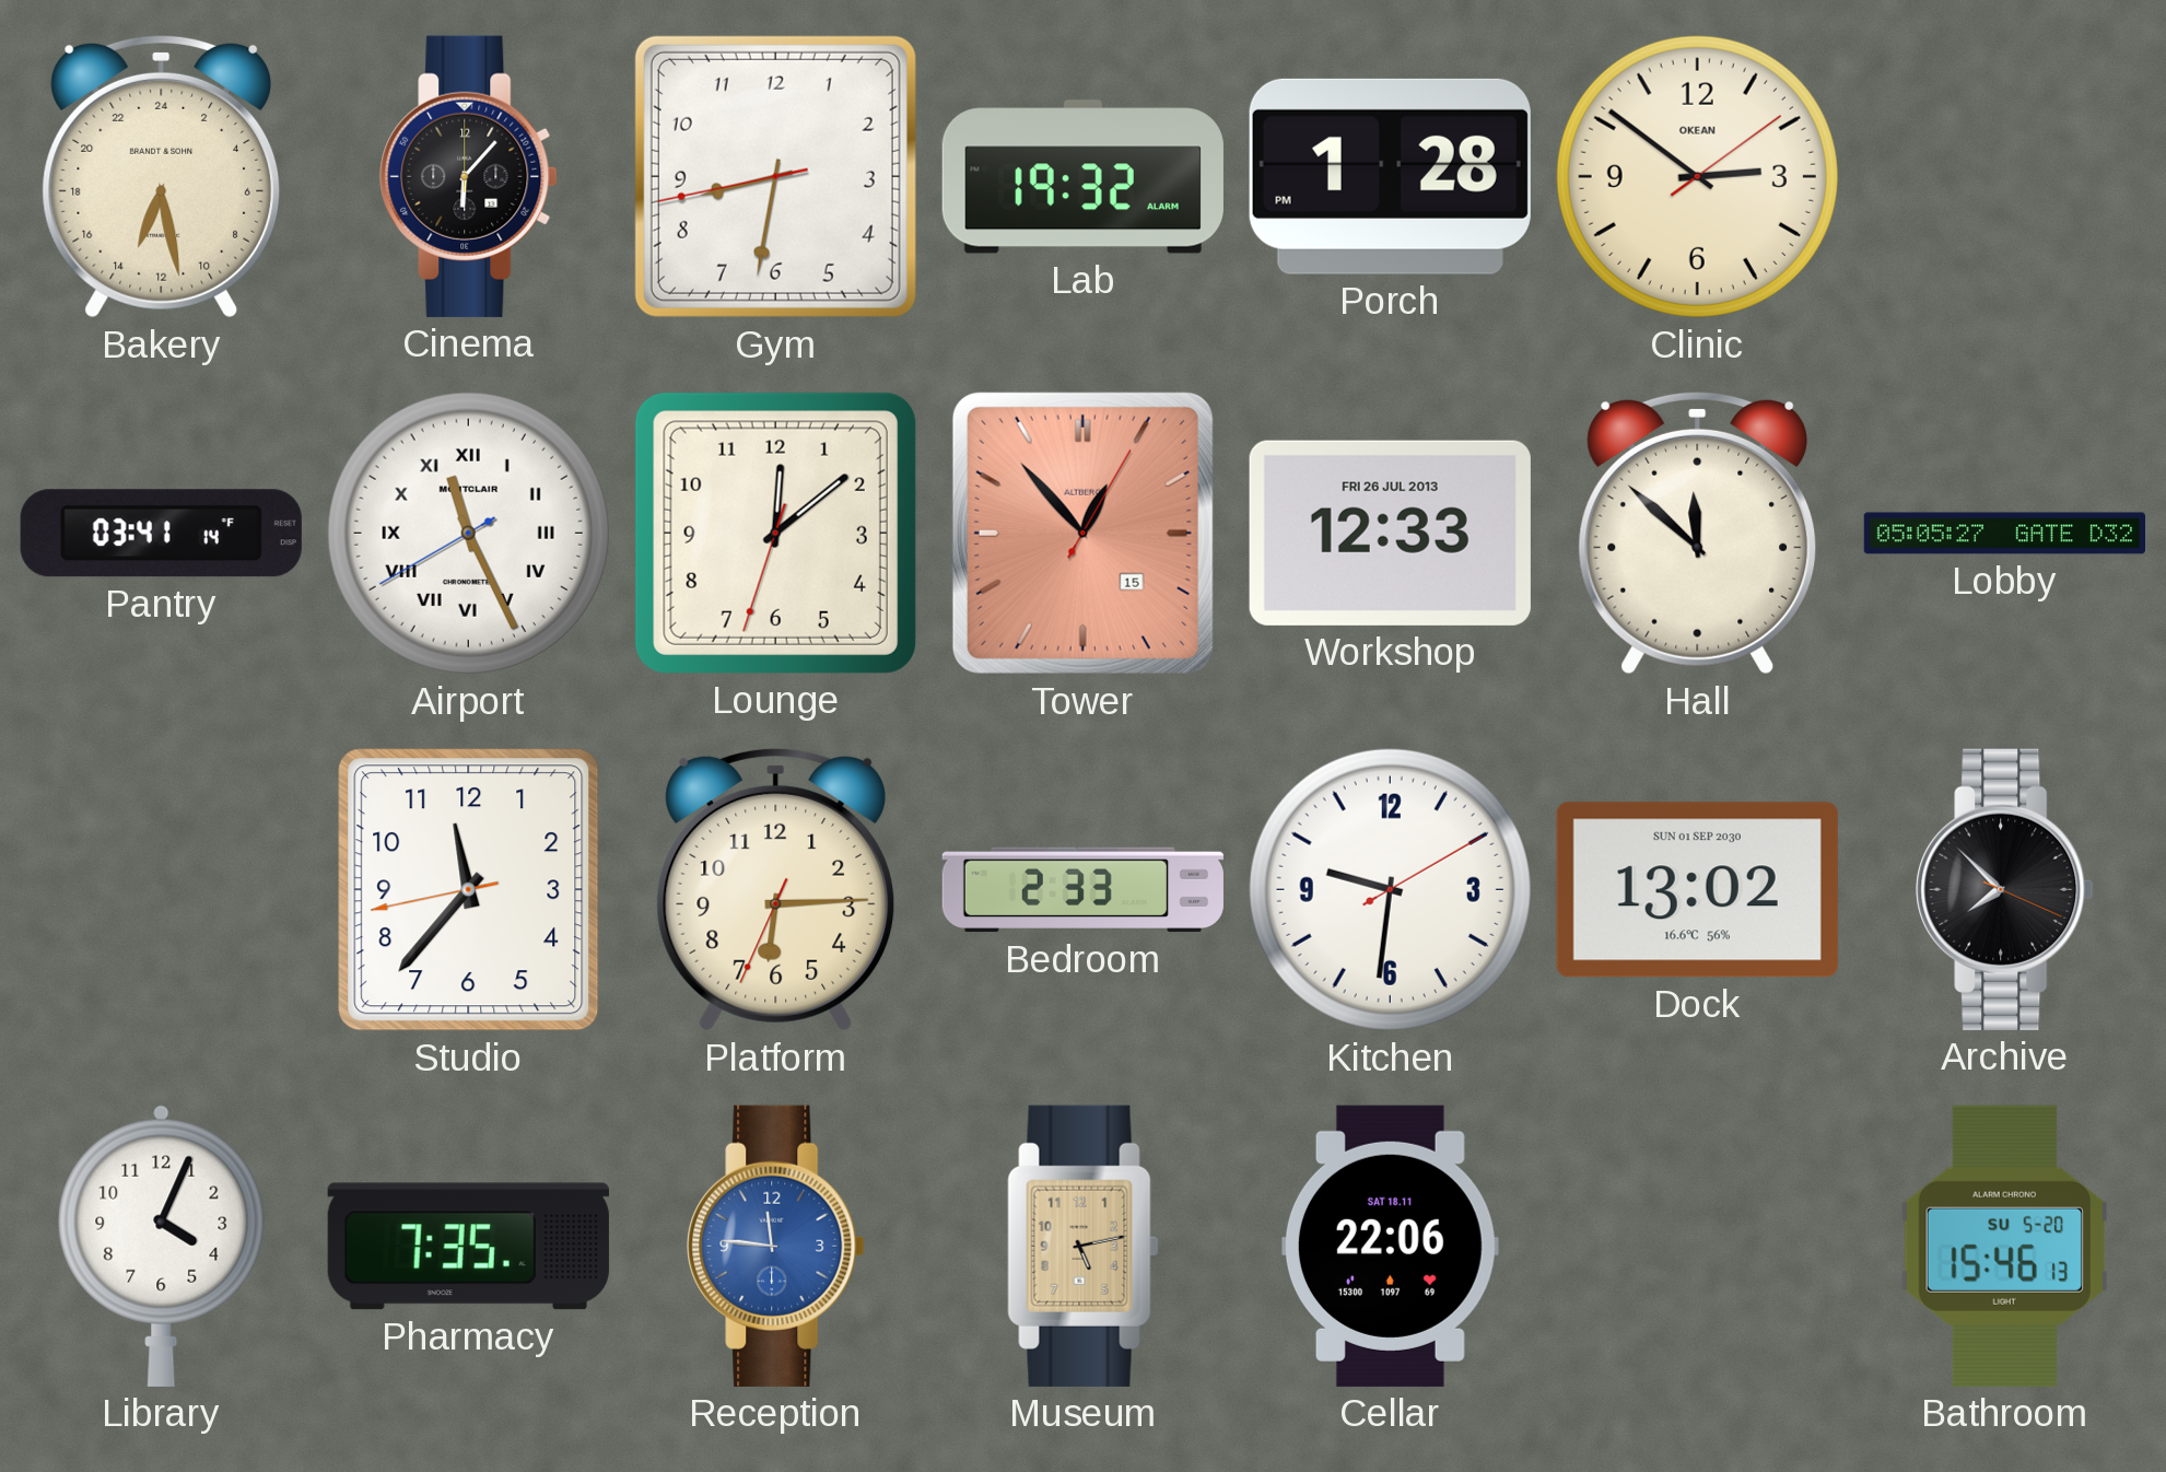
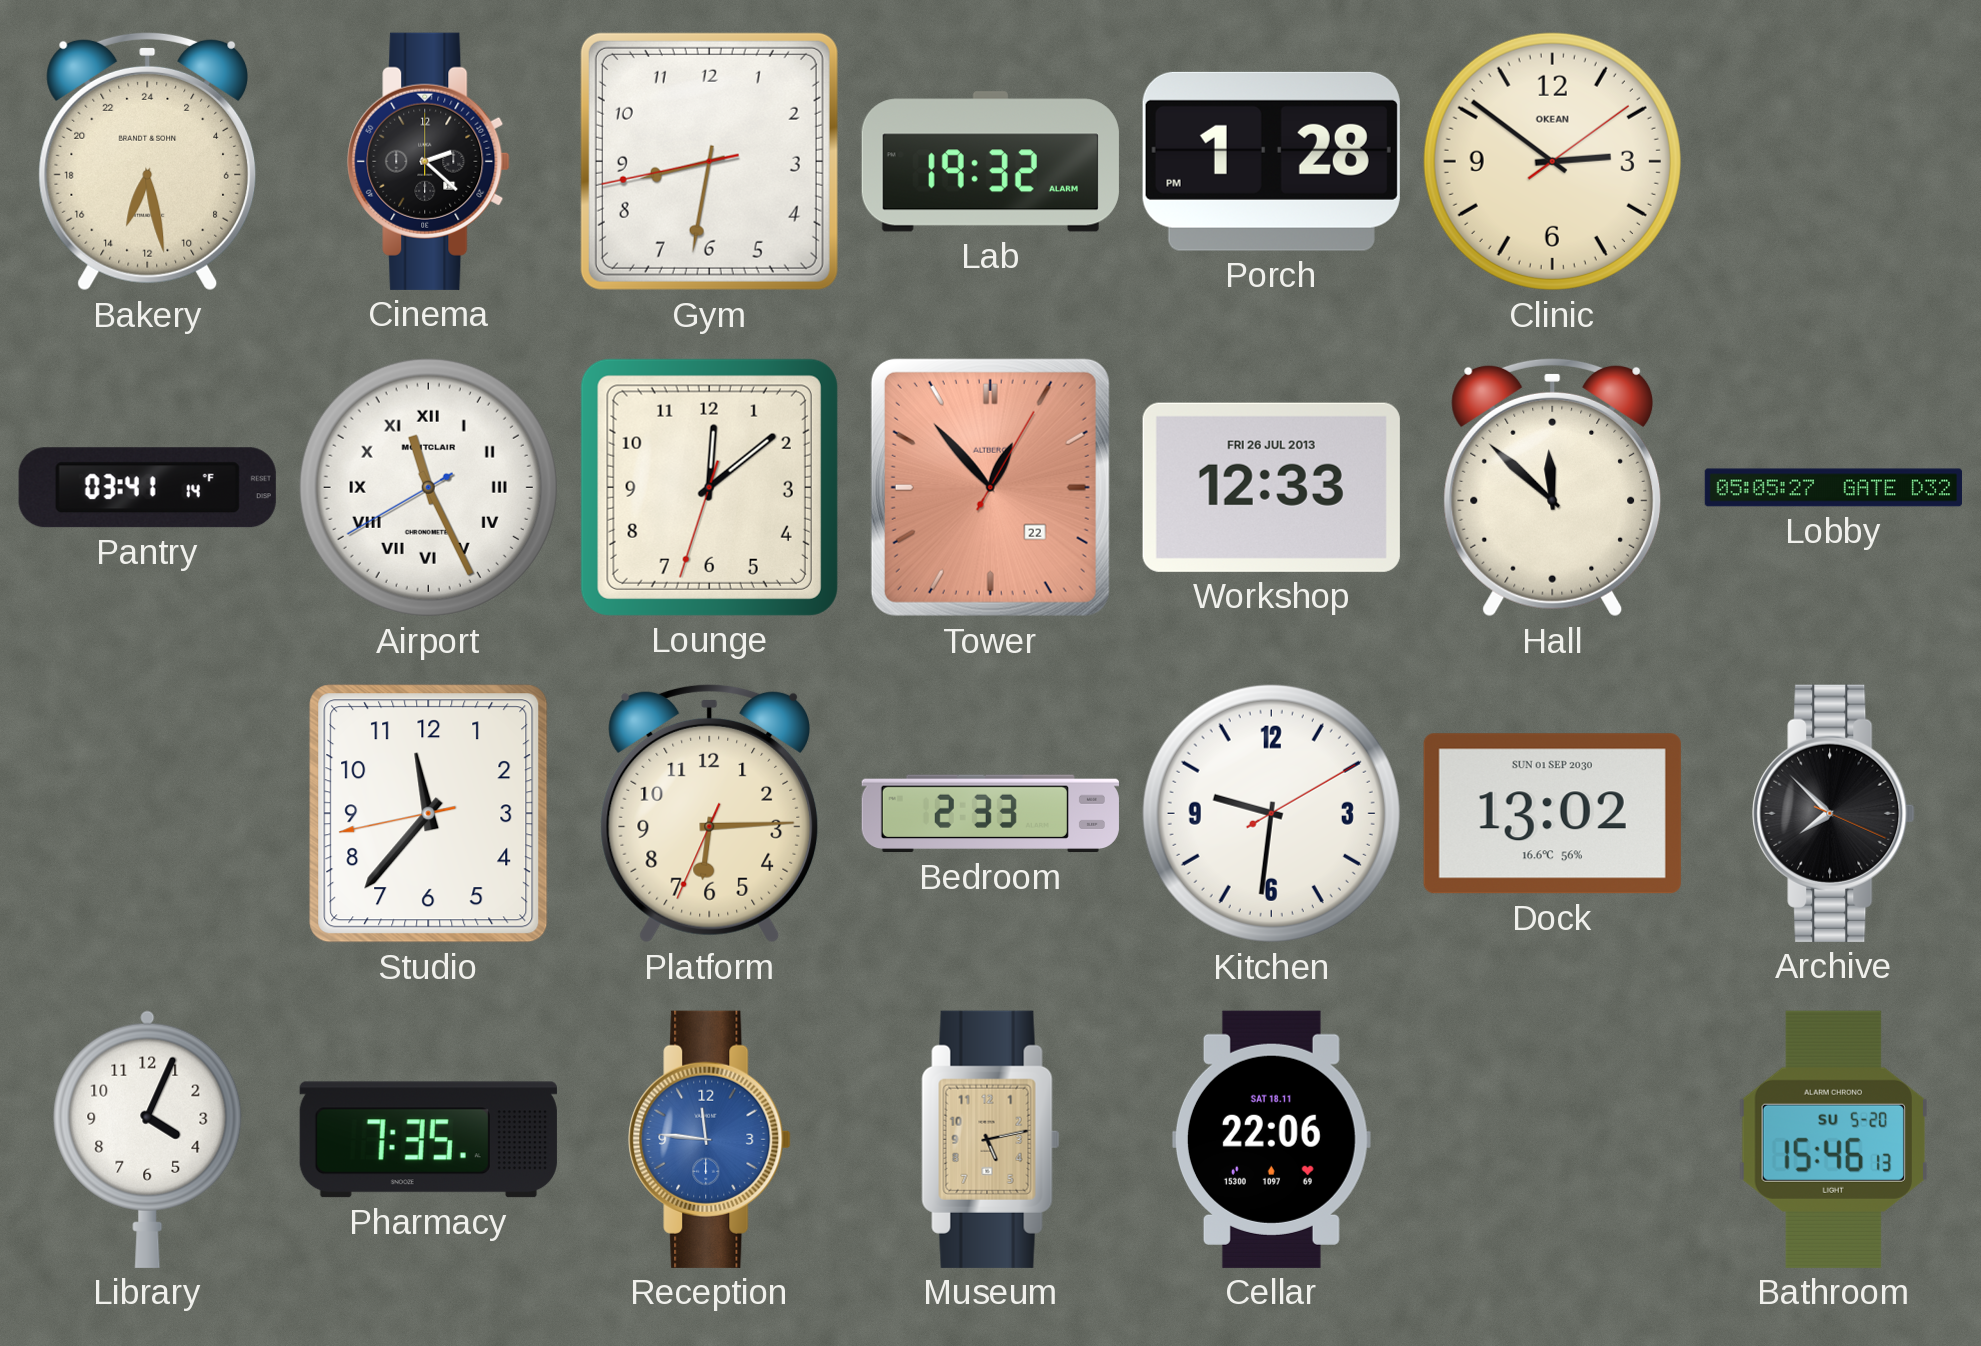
Cinema: 6:07 -> 2:22 (429, 161)
Tower date: 15 -> 22 (990, 487)
